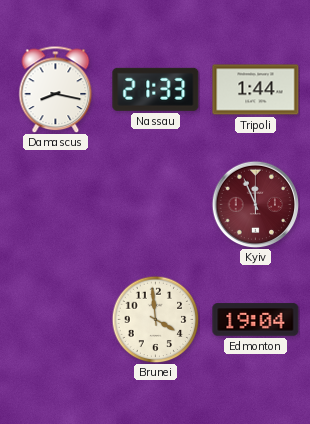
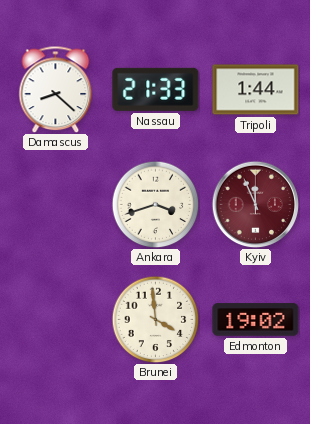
Damascus: 8:17 -> 8:22 (56, 89)
Ankara: none -> 3:42 (155, 204)
Edmonton: 19:04 -> 19:02 (256, 320)
